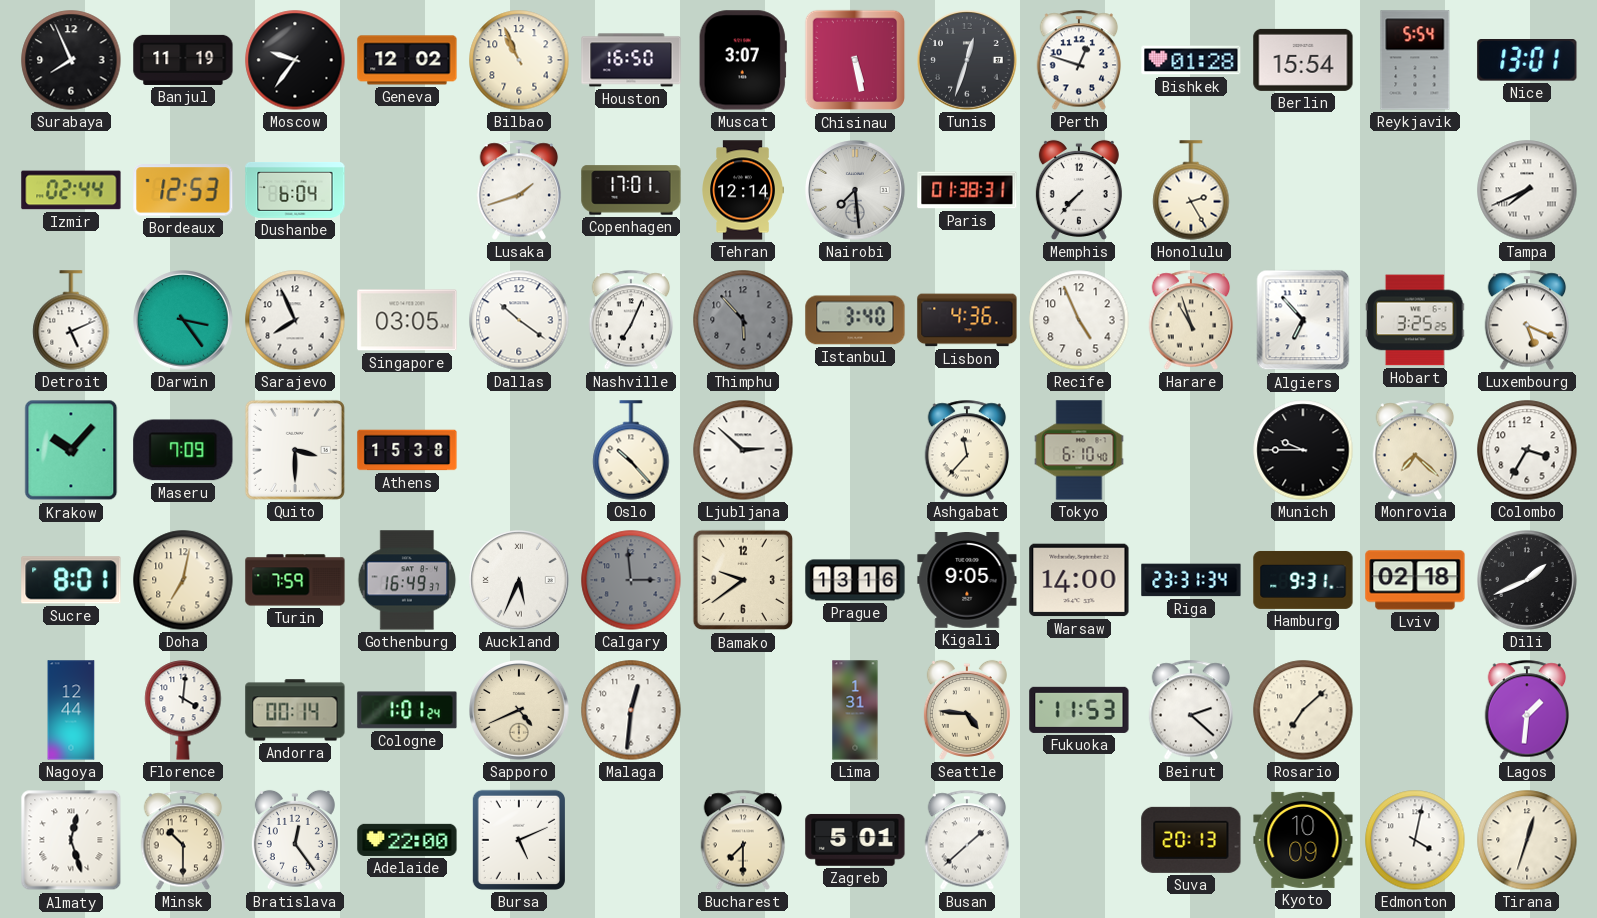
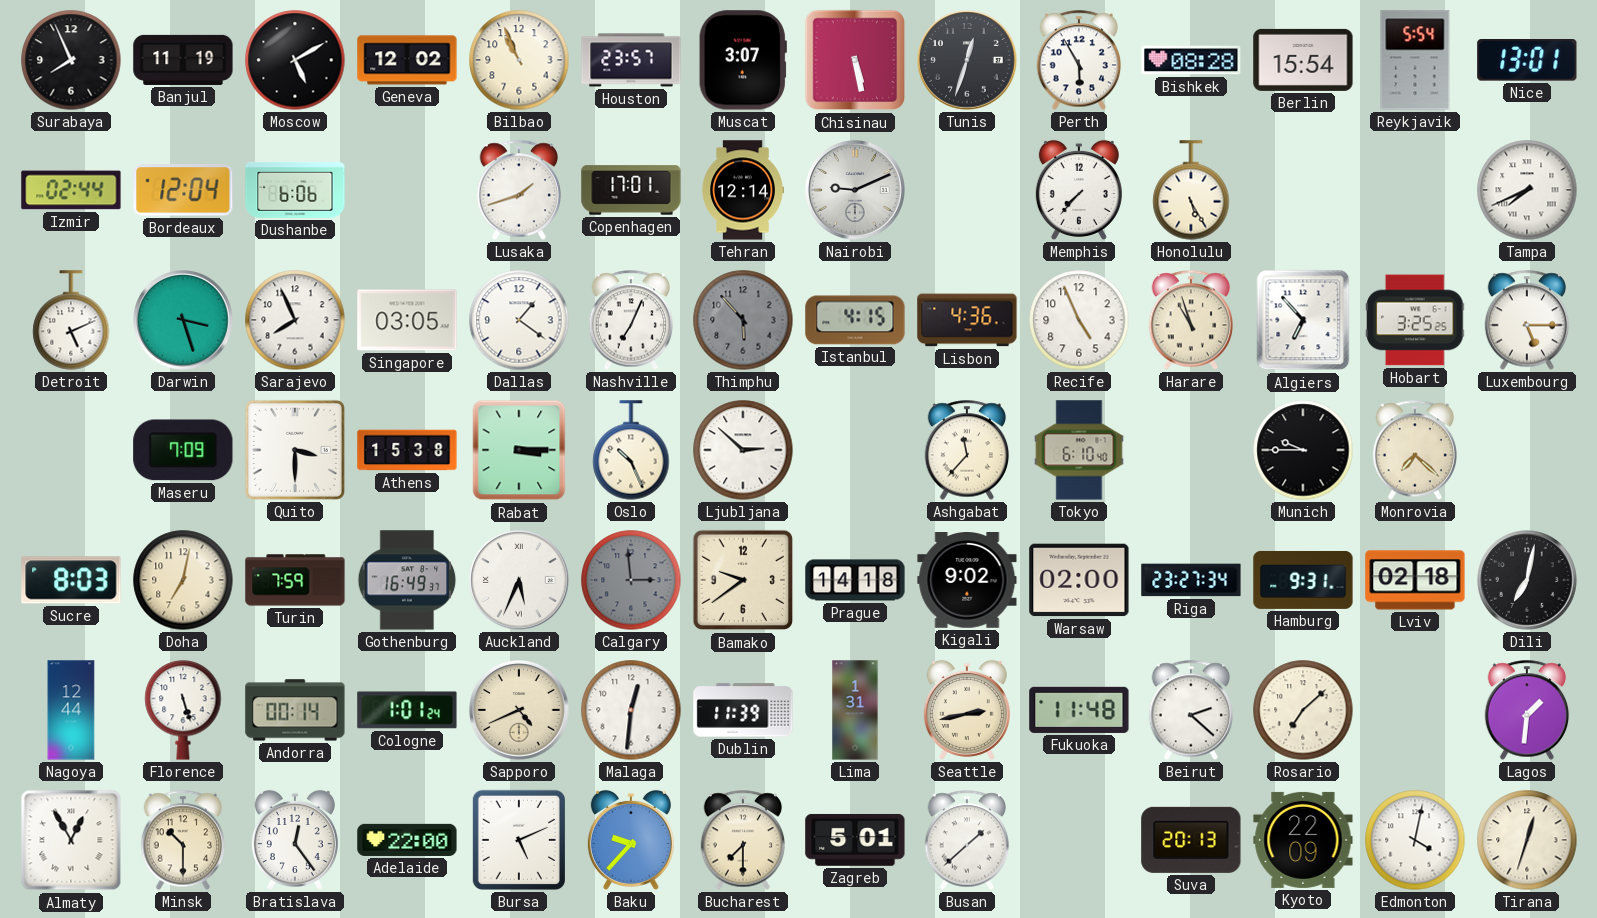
Moscow: 9:36 -> 5:10 (295, 60)
Houston: 16:50 -> 23:57 (631, 60)
Perth: 12:48 -> 5:55 (1079, 60)
Bishkek: 01:28 -> 08:28 (1191, 60)
Bordeaux: 12:53 -> 12:04 (183, 190)
Dushanbe: 6:04 -> 6:06 (295, 191)
Nairobi: 7:29 -> 9:11 (855, 190)
Paris: 01:38 -> none (967, 190)
Honolulu: 2:25 -> 5:25 (1191, 190)
Darwin: 3:24 -> 3:27 (183, 320)
Dallas: 10:21 -> 1:21 (519, 320)
Istanbul: 3:40 -> 4:15 (855, 320)
Luxembourg: 5:19 -> 5:15 (1527, 320)
Krakow: 10:07 -> none (71, 450)
Rabat: none -> 3:15 (519, 450)
Oslo: 10:23 -> 10:26 (631, 450)
Colombo: 3:35 -> none (1527, 450)
Sucre: 8:01 -> 8:03 (71, 580)
Prague: 13:16 -> 14:18 (855, 580)
Kigali: 9:05 -> 9:02 (967, 580)
Warsaw: 14:00 -> 02:00 (1079, 580)
Riga: 23:31 -> 23:27 (1191, 580)
Dili: 1:41 -> 7:02 (1527, 580)
Florence: 4:01 -> 5:27 (183, 710)
Dublin: none -> 11:39 (743, 710)
Seattle: 4:46 -> 2:43 (967, 710)
Fukuoka: 11:53 -> 11:48 (1079, 710)
Almaty: 12:27 -> 12:55 (71, 840)
Baku: none -> 9:37 (631, 840)
Kyoto: 10:09 -> 22:09 (1303, 840)
